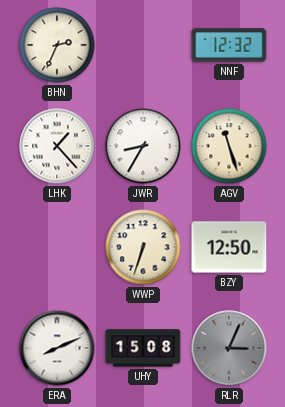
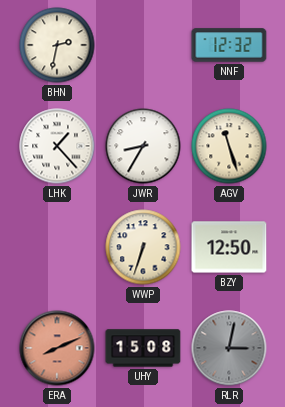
BHN: 2:34 -> 2:32 (57, 45)
ERA dial: white -> salmon (57, 348)
RLR: 3:04 -> 3:02 (229, 348)
